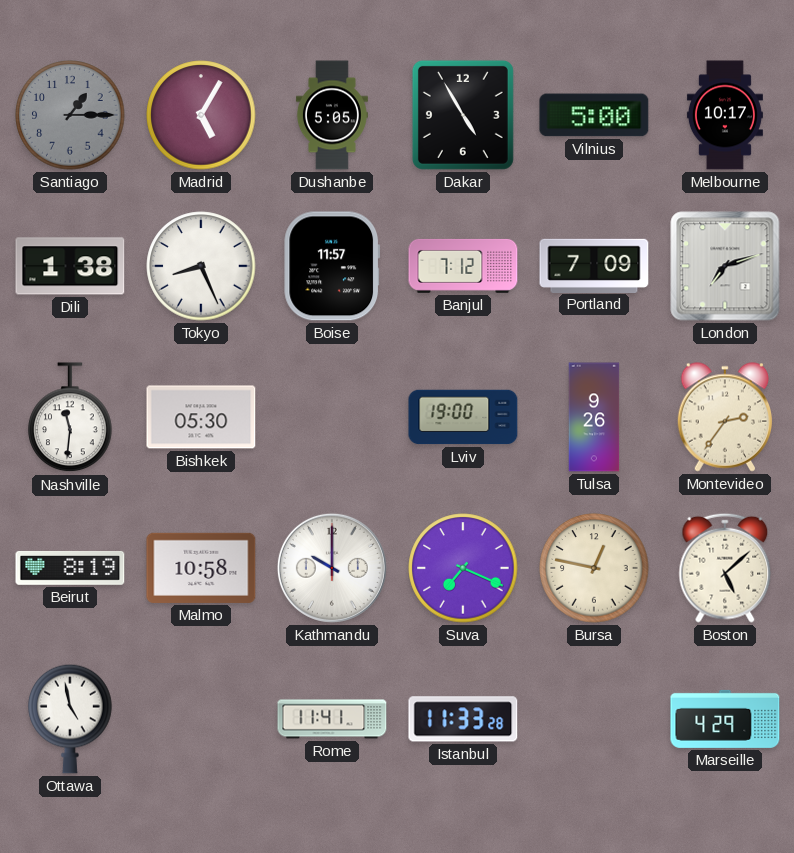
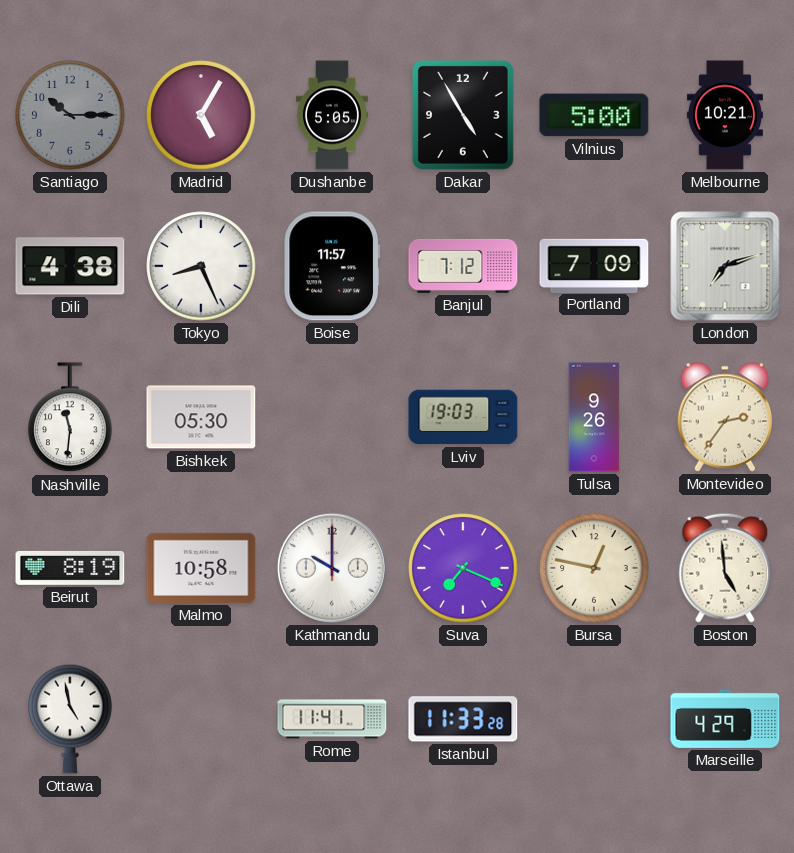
Santiago: 1:15 -> 10:15 (70, 115)
Melbourne: 10:17 -> 10:21 (725, 115)
Dili: 1:38 -> 4:38 (70, 266)
Lviv: 19:00 -> 19:03 (463, 417)
Boston: 5:08 -> 4:59 (725, 568)
